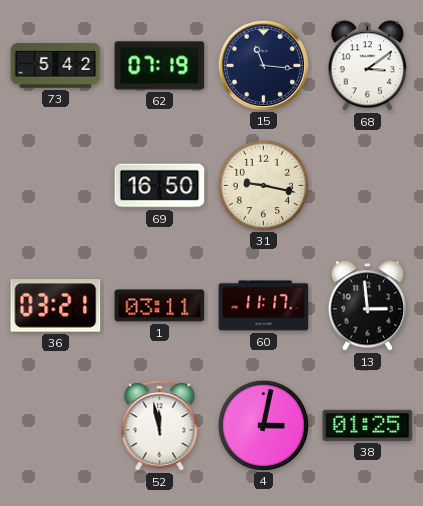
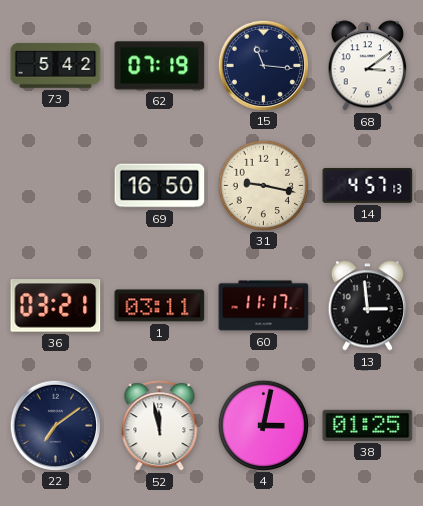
14: none -> 4:57 (368, 186)
22: none -> 7:09 (55, 425)
